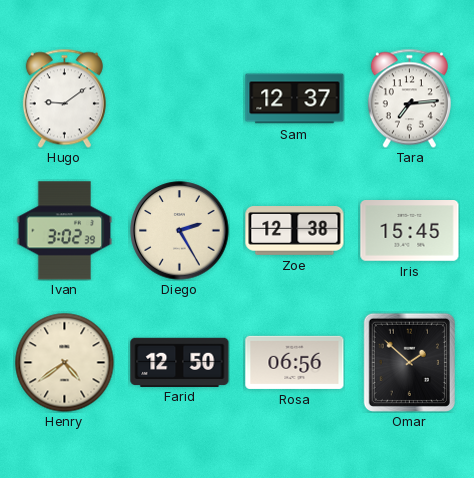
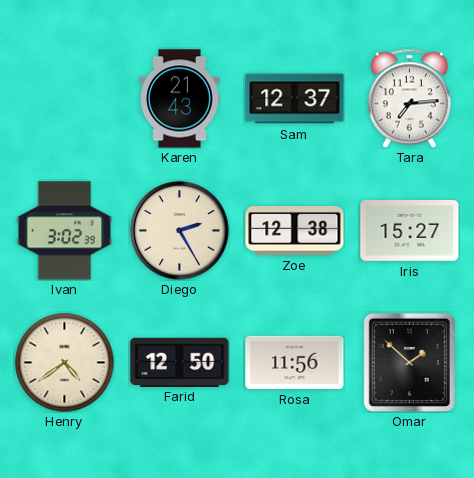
Hugo: 9:09 -> none (64, 98)
Karen: none -> 21:43 (180, 99)
Iris: 15:45 -> 15:27 (410, 231)
Rosa: 06:56 -> 11:56 (295, 362)
